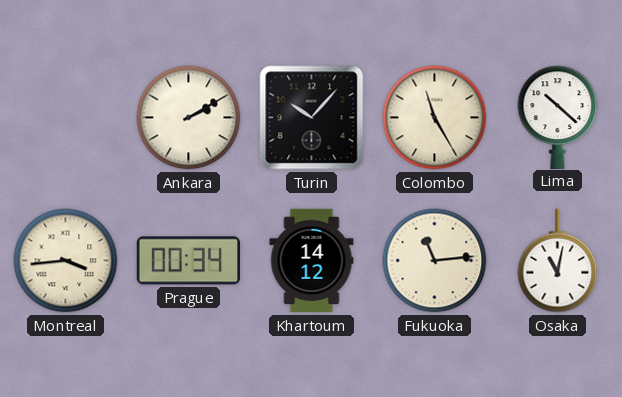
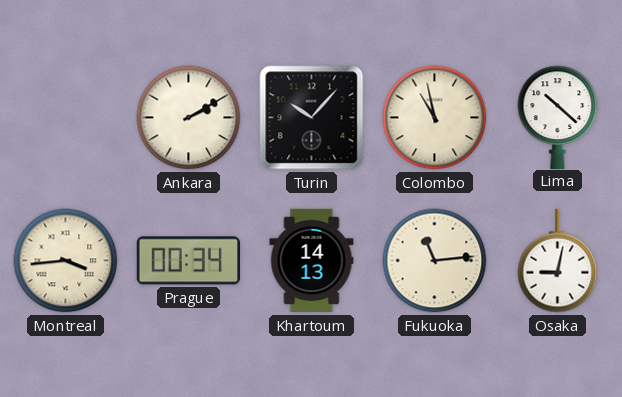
Colombo: 11:25 -> 10:58 (435, 118)
Khartoum: 14:12 -> 14:13 (312, 261)
Osaka: 11:02 -> 9:02 (558, 261)
